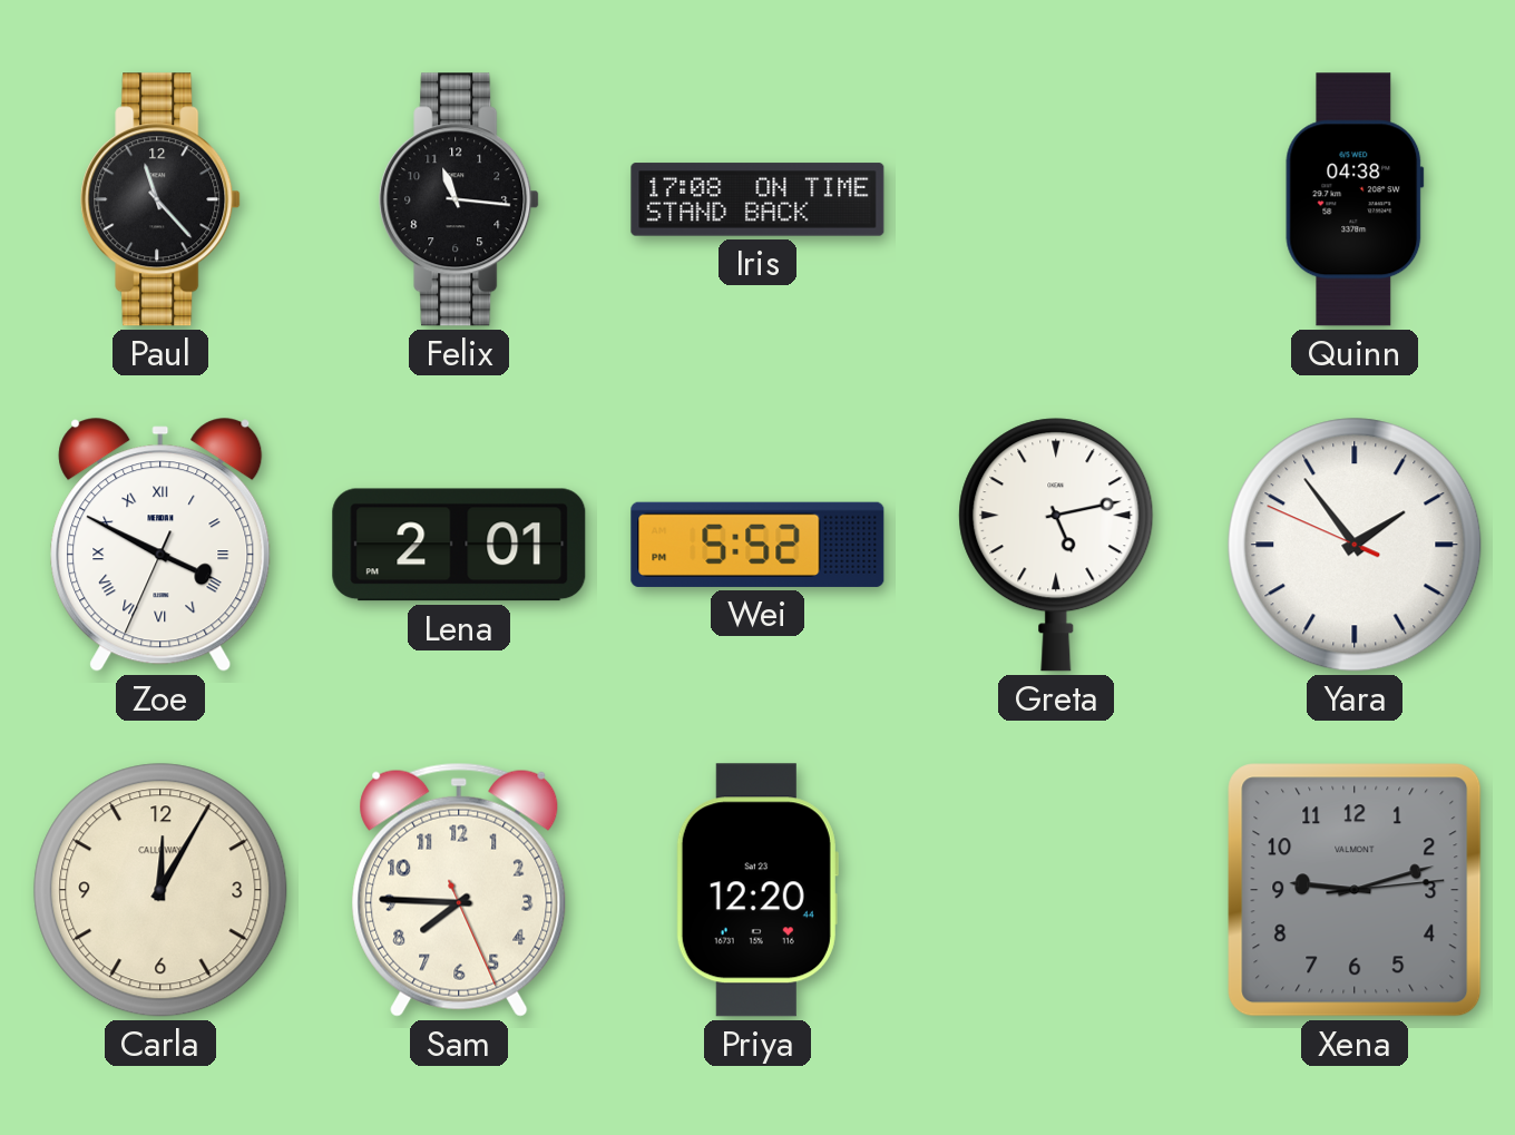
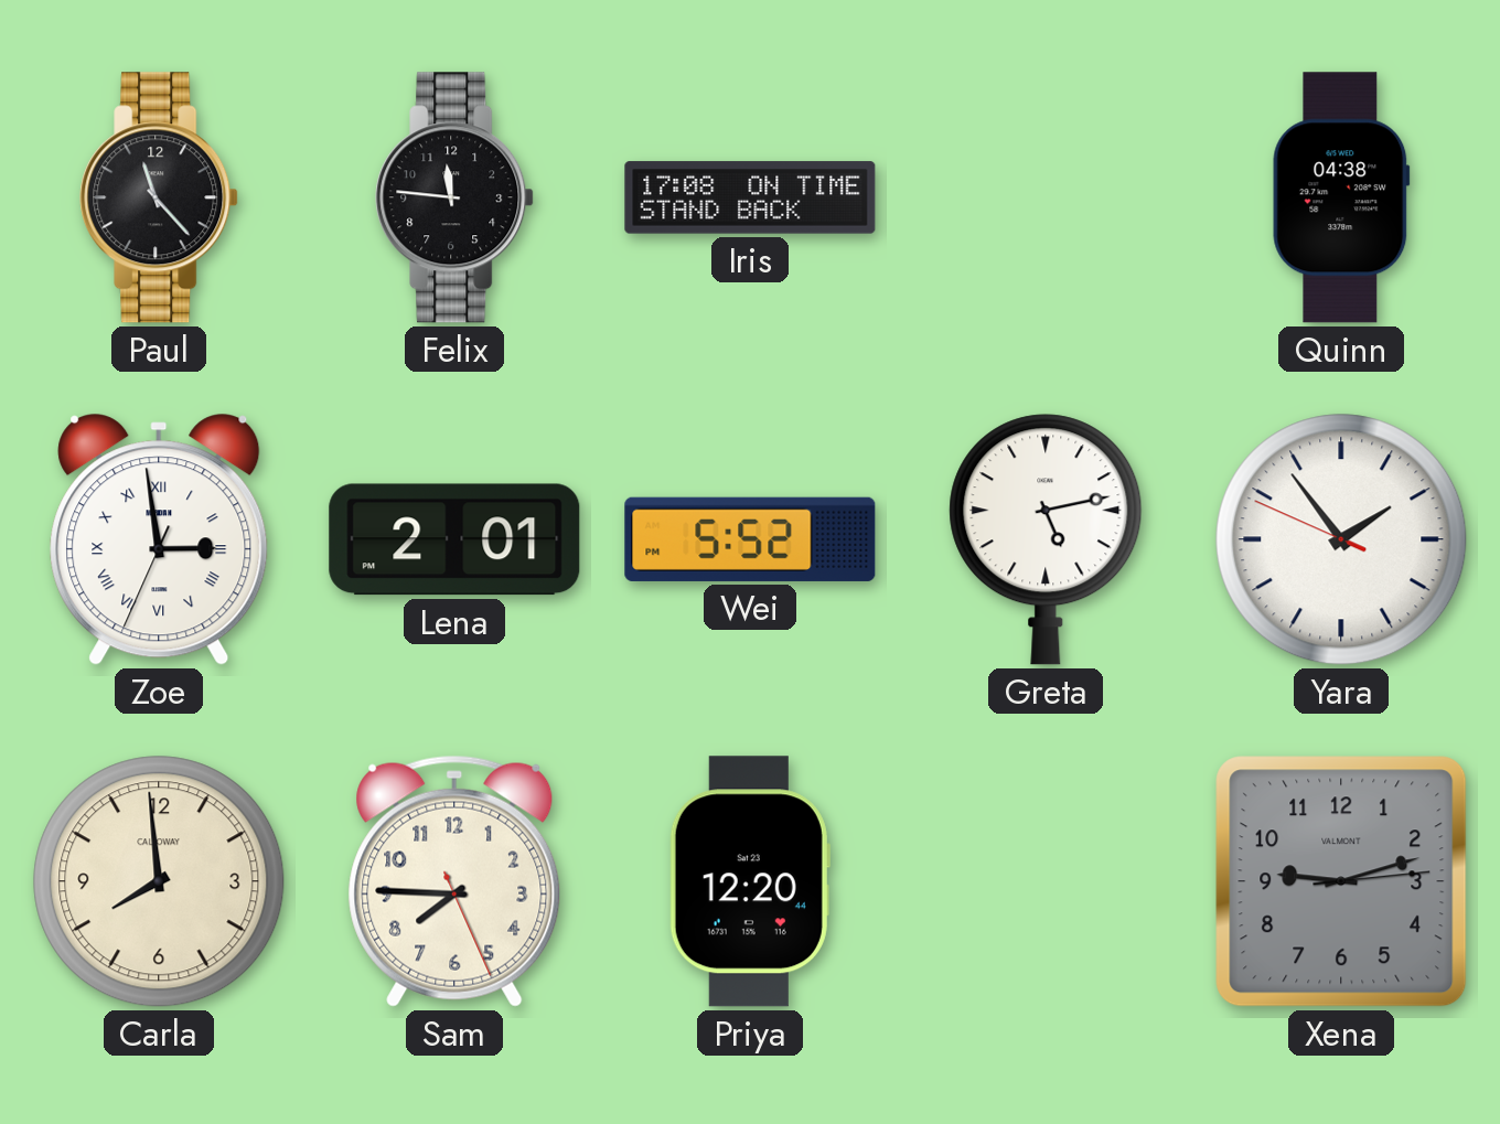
Felix: 11:16 -> 11:46 (454, 197)
Zoe: 3:49 -> 2:58 (159, 539)
Carla: 12:05 -> 7:59 (159, 881)
